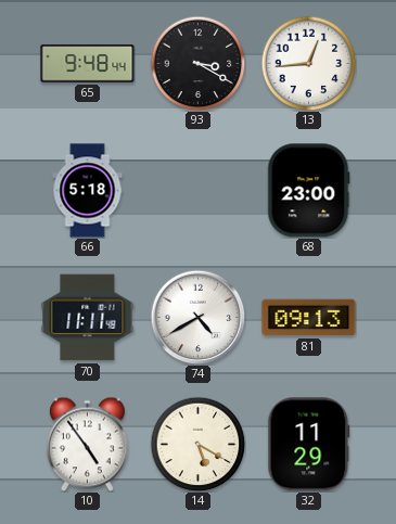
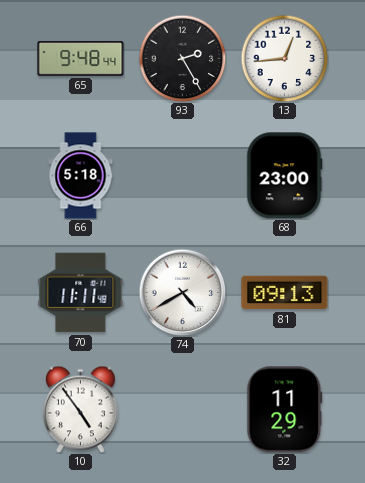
93: 3:20 -> 2:25 (182, 58)
14: 5:20 -> none (197, 444)
